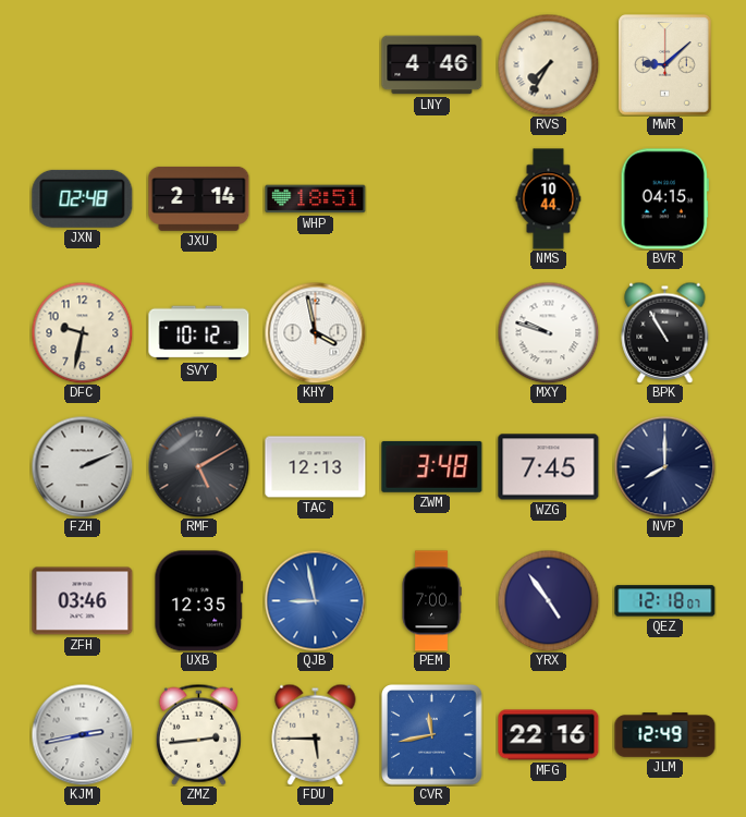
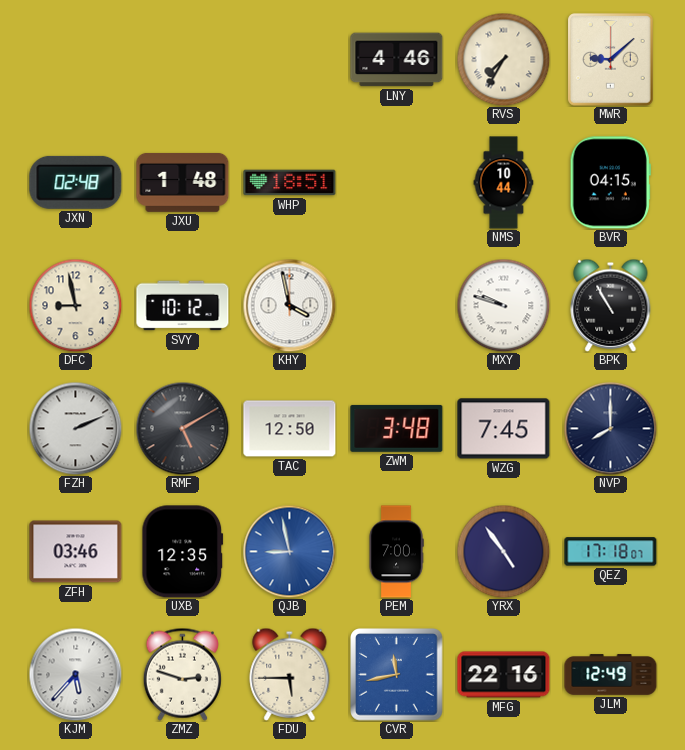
JXU: 2:14 -> 1:48 (183, 182)
DFC: 9:32 -> 8:58 (75, 305)
TAC: 12:13 -> 12:50 (290, 429)
QEZ: 12:18 -> 17:18 (611, 552)
KJM: 2:43 -> 5:37 (75, 674)
ZMZ: 2:44 -> 2:48 (182, 674)
